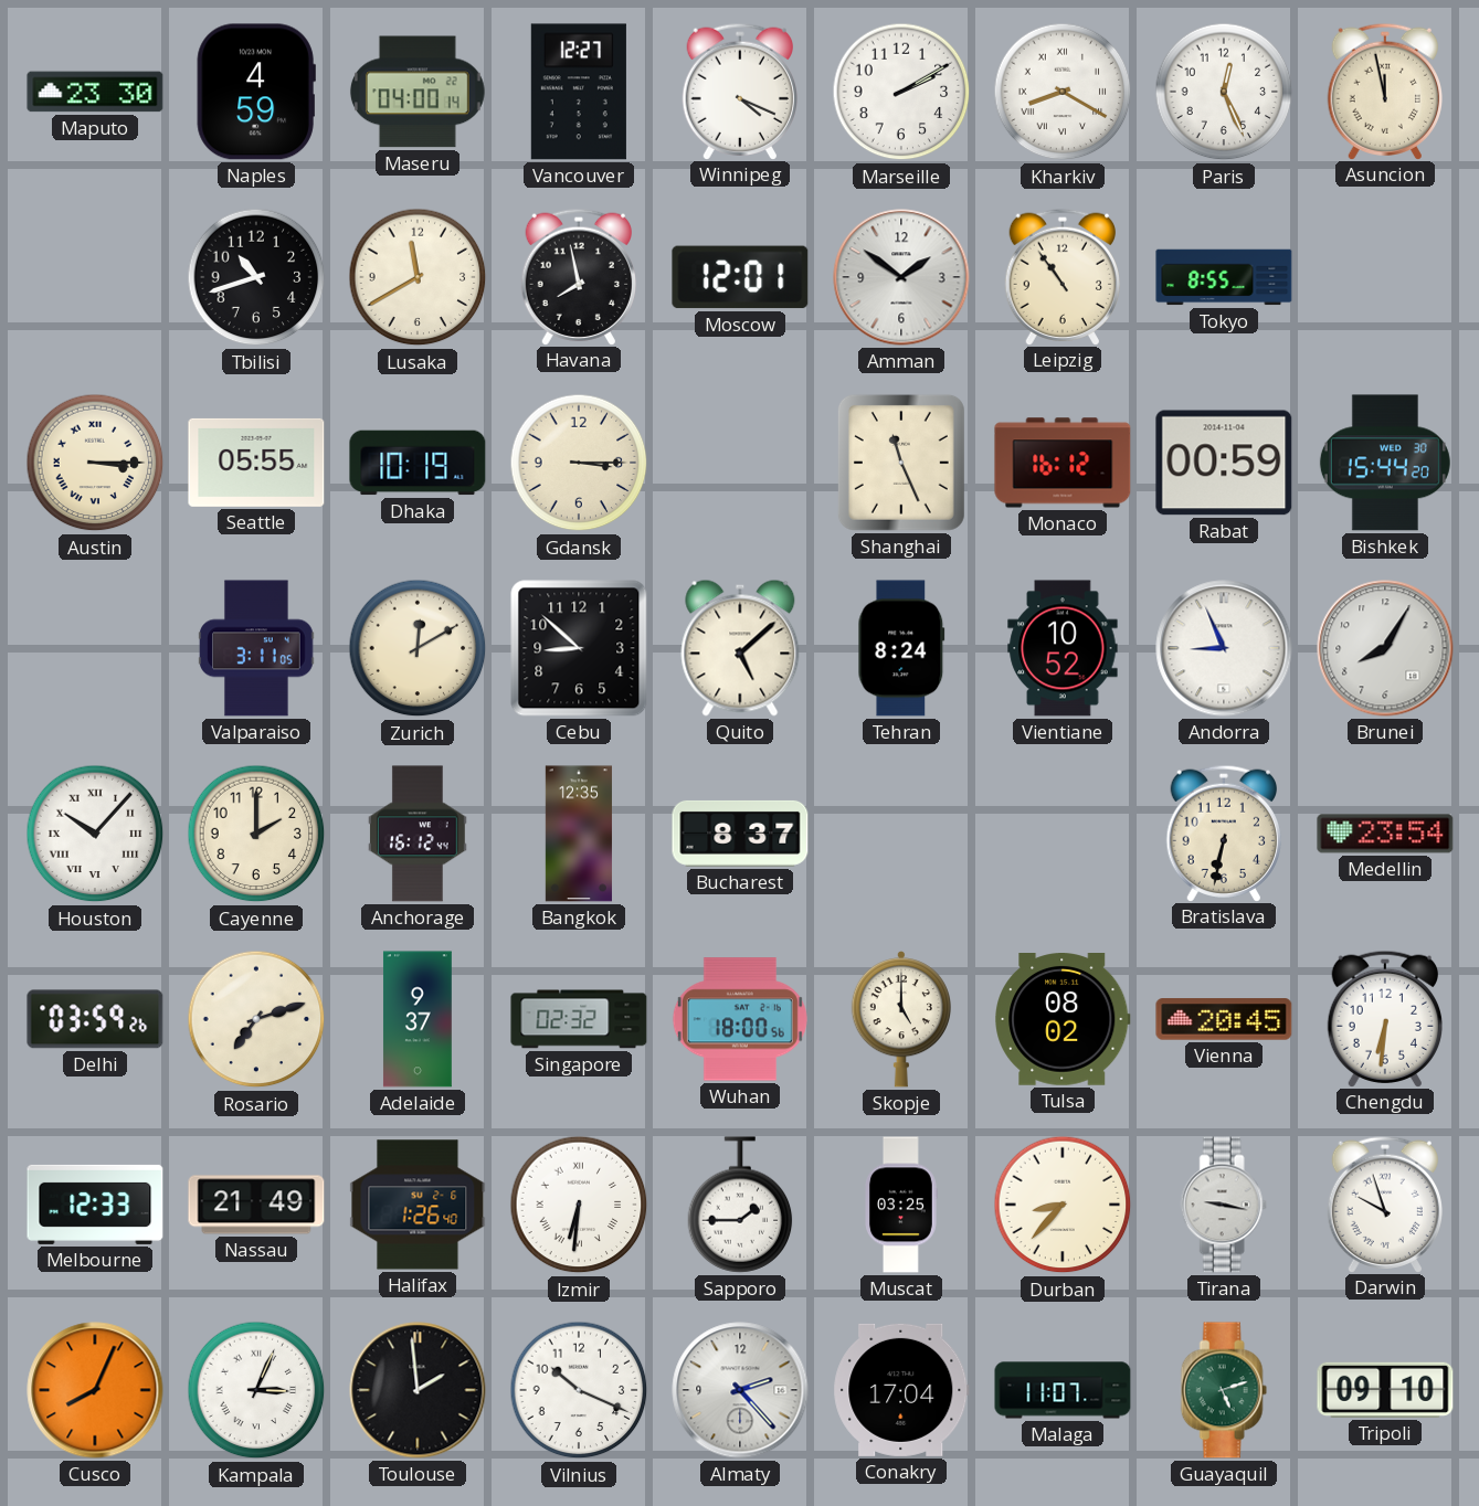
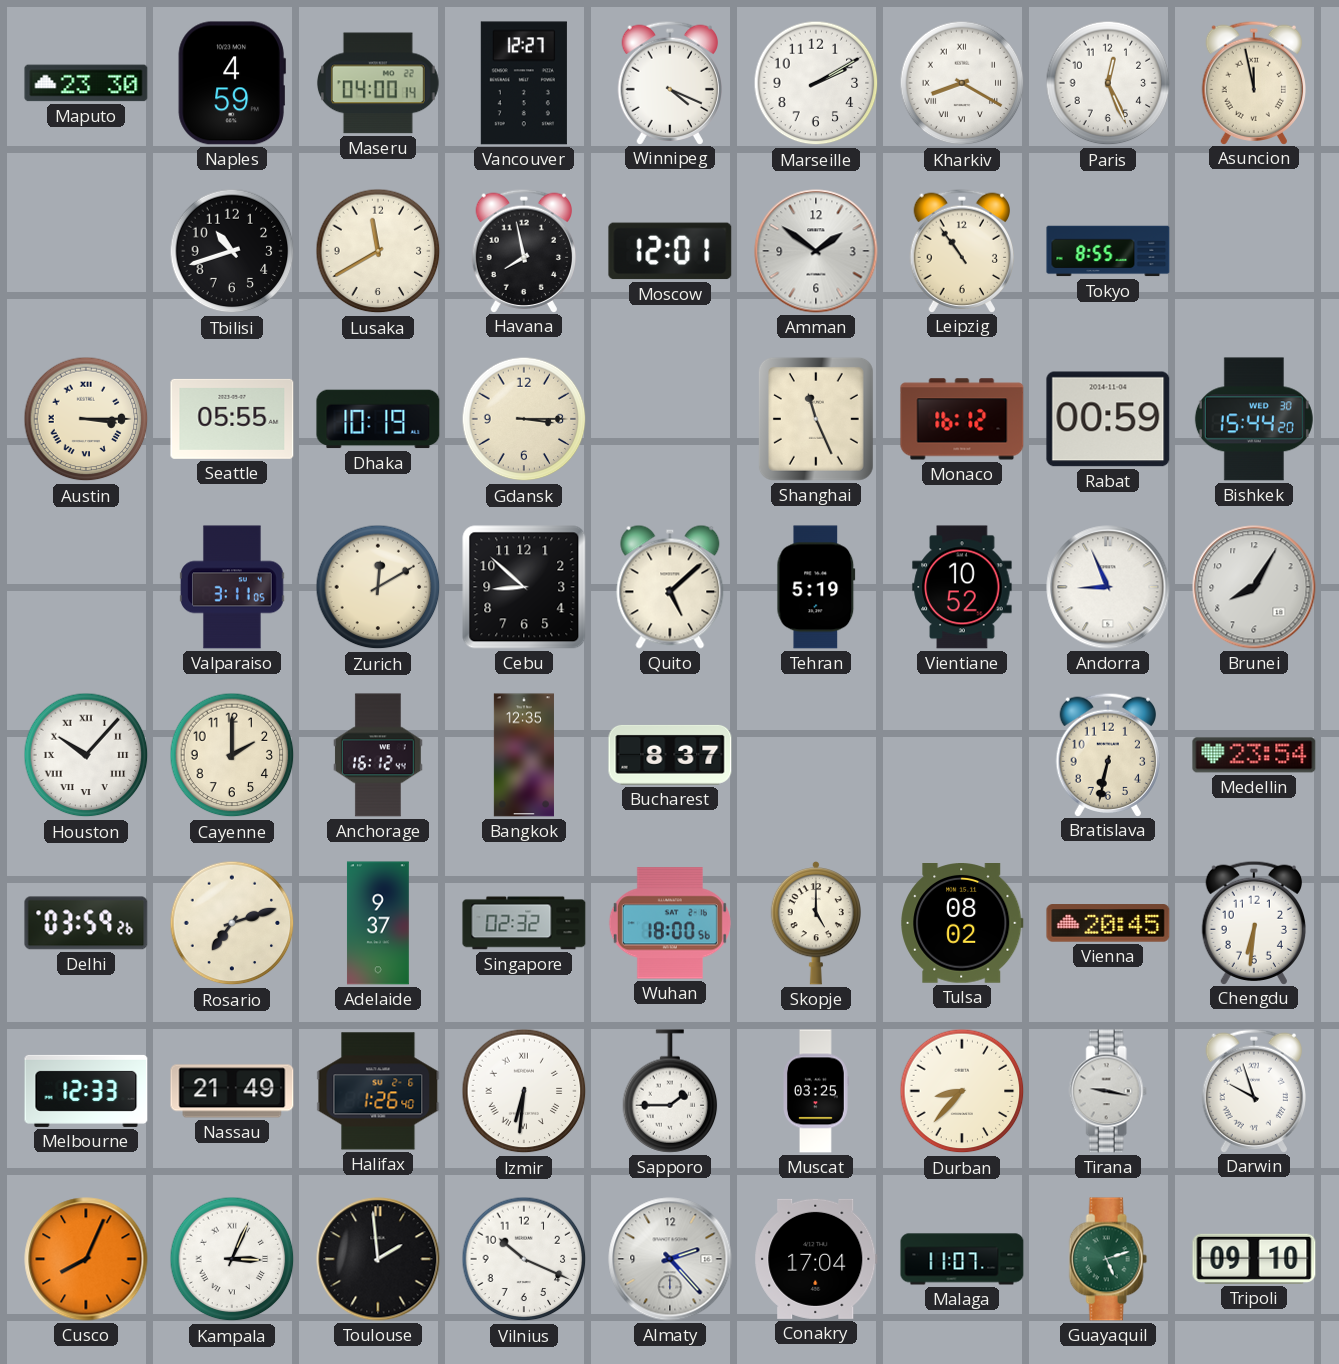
Tehran: 8:24 -> 5:19 (816, 587)
